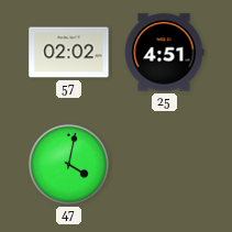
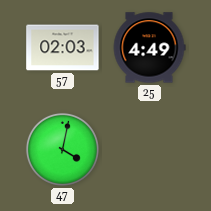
57: 02:02 -> 02:03 (63, 48)
25: 4:51 -> 4:49 (149, 48)
